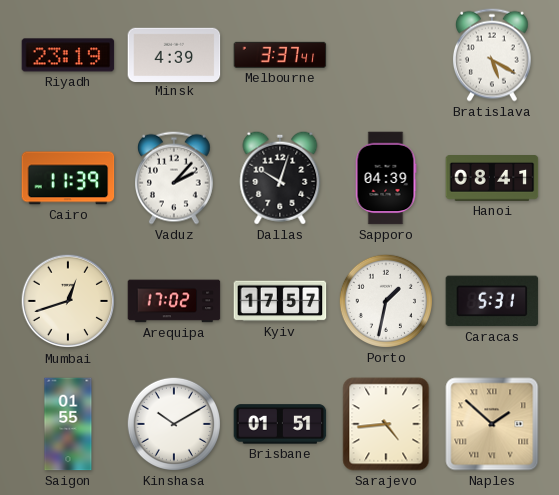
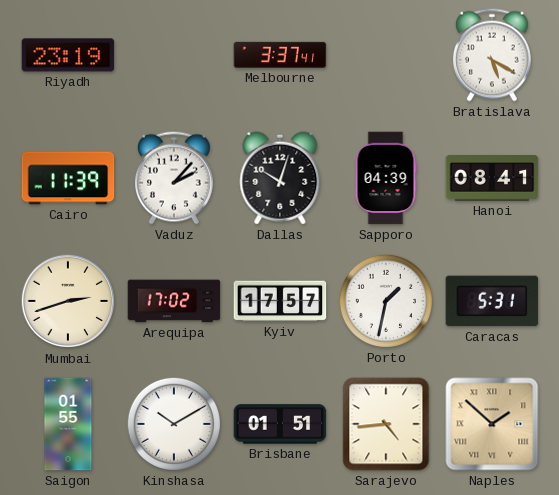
Minsk: 4:39 -> none (174, 54)
Mumbai: 12:42 -> 2:42 (68, 301)
